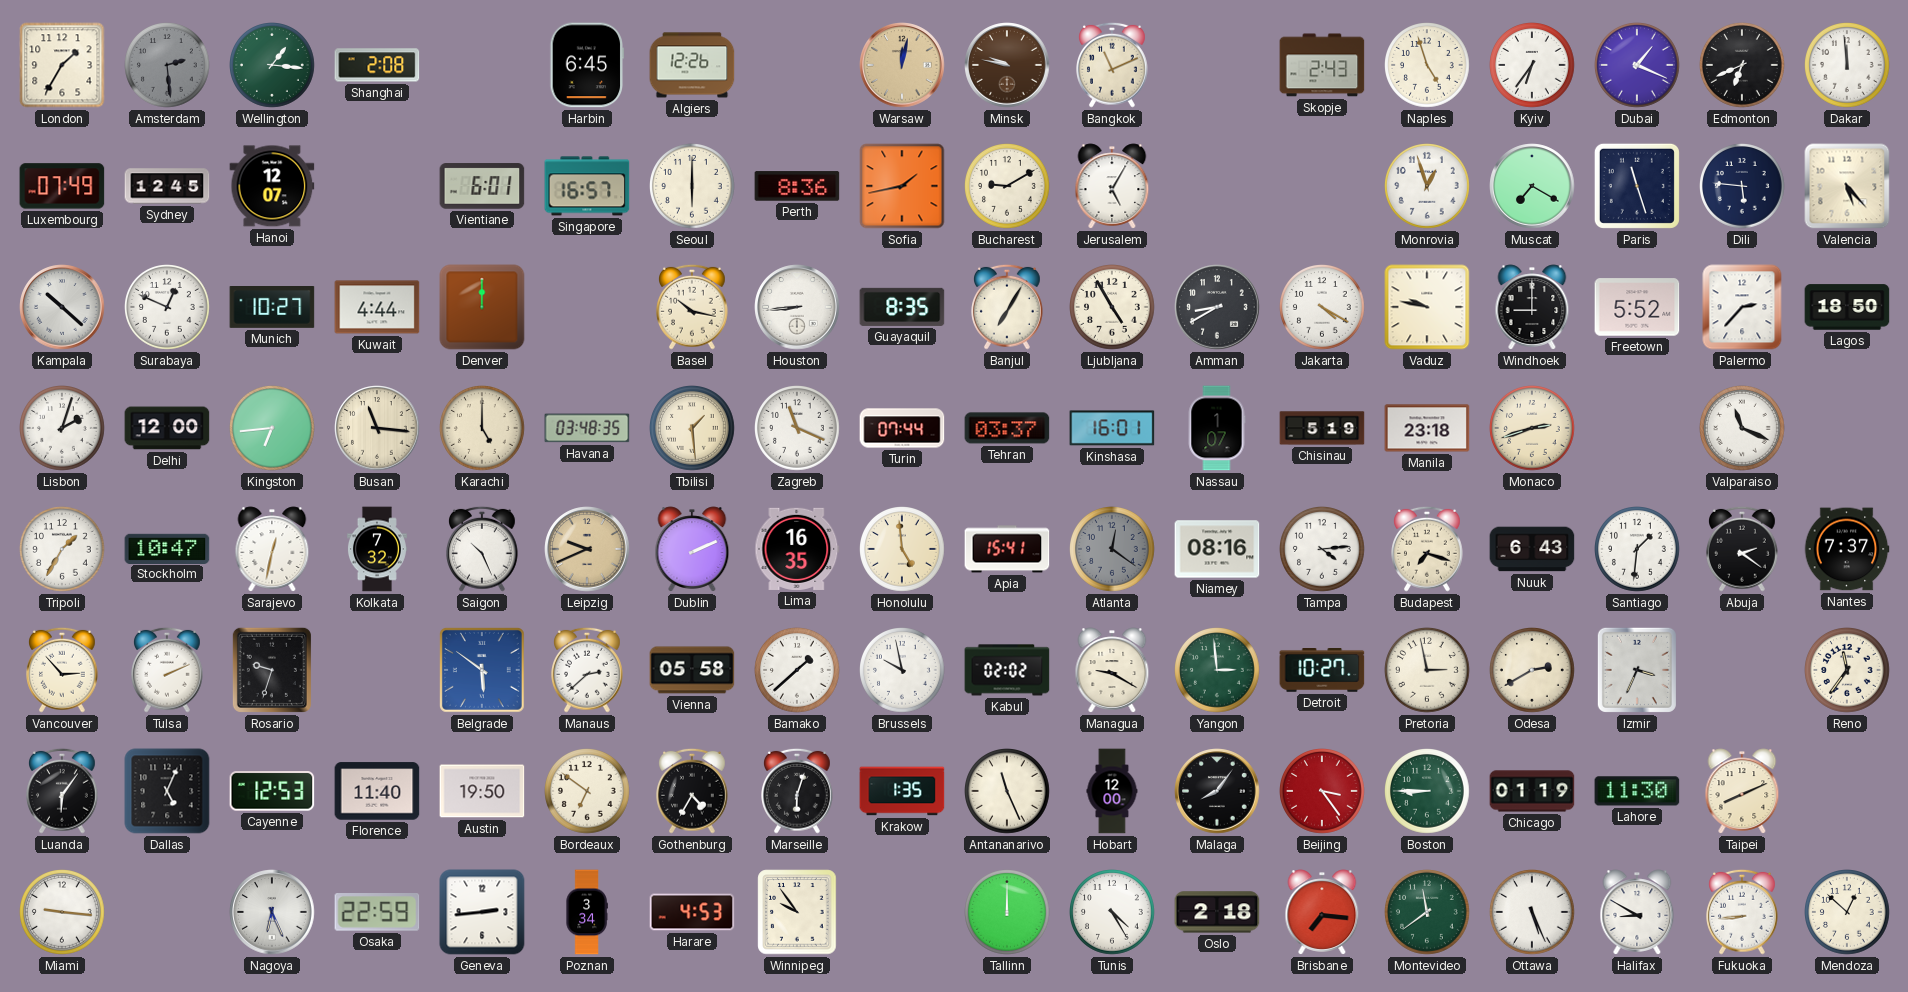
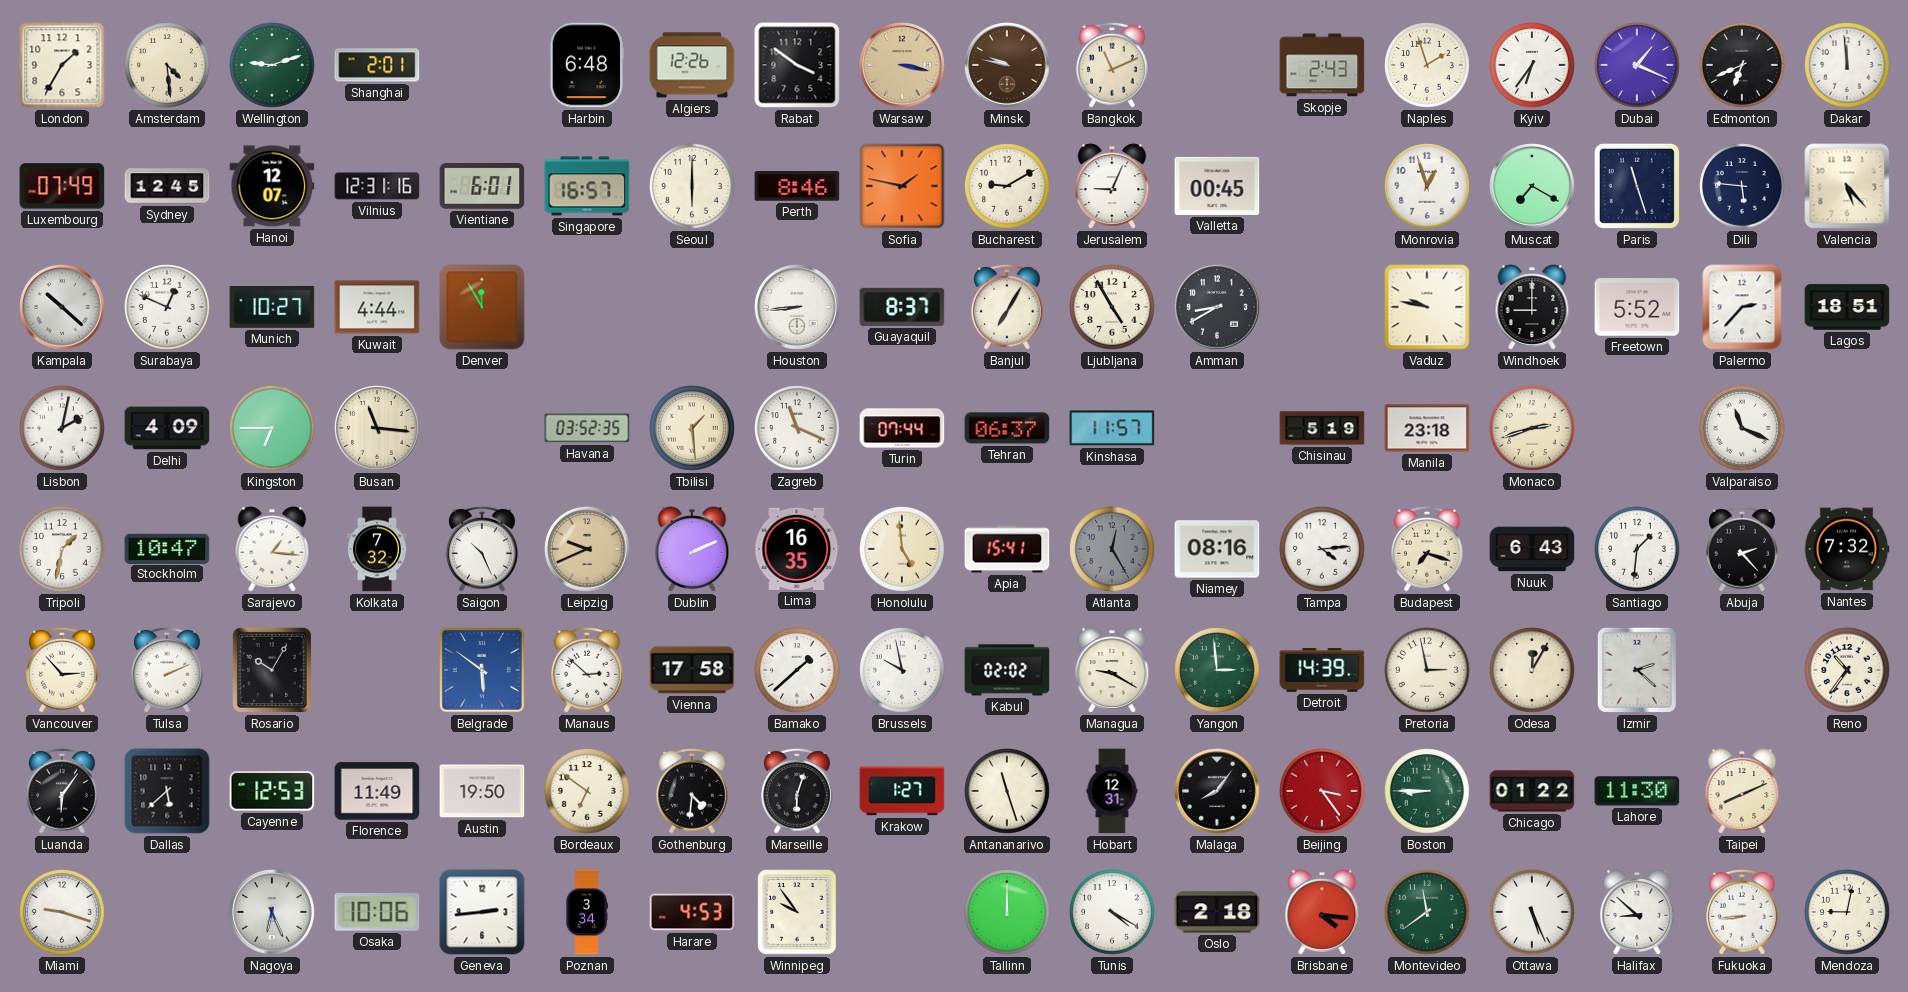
Amsterdam: 2:29 -> 4:29 (168, 66)
Amsterdam dial: grey -> cream (168, 66)
Wellington: 1:16 -> 9:12 (273, 66)
Shanghai: 2:08 -> 2:01 (377, 65)
Harbin: 6:45 -> 6:48 (587, 65)
Rabat: none -> 3:51 (797, 65)
Warsaw: 12:02 -> 3:17 (902, 65)
Naples: 4:57 -> 1:57 (1428, 66)
Vilnius: none -> 12:31 (377, 186)
Perth: 8:36 -> 8:46 (797, 186)
Sofia: 1:43 -> 1:47 (902, 186)
Jerusalem: 5:05 -> 9:04 (1112, 186)
Valletta: none -> 00:45 (1217, 186)
Denver: 12:00 -> 11:55 (482, 307)
Basel: 10:17 -> none (693, 307)
Guayaquil: 8:35 -> 8:37 (902, 307)
Jakarta: 4:20 -> none (1323, 308)
Lagos: 18:50 -> 18:51 (1847, 307)
Lisbon: 2:03 -> 2:02 (63, 429)
Delhi: 12:00 -> 4:09 (167, 428)
Kingston: 6:44 -> 6:45 (273, 429)
Karachi: 5:00 -> none (483, 429)
Havana: 03:48 -> 03:52 (587, 428)
Tehran: 03:37 -> 06:37 (1007, 428)
Kinshasa: 16:01 -> 11:57 (1112, 428)
Nassau: 1:07 -> none (1217, 428)
Tripoli: 1:35 -> 1:32 (63, 550)
Sarajevo: 12:32 -> 1:16 (272, 549)
Atlanta: 12:21 -> 12:25 (1113, 550)
Abuja: 2:21 -> 2:23 (1743, 549)
Nantes: 7:37 -> 7:32 (1847, 549)
Rosario: 9:33 -> 10:05 (272, 670)
Manaus: 2:38 -> 2:52 (588, 670)
Vienna: 05:58 -> 17:58 (692, 670)
Detroit: 10:27 -> 14:39 (1322, 671)
Odesa: 2:40 -> 12:05 (1533, 671)
Izmir: 3:34 -> 2:22 (1637, 670)
Reno: 11:36 -> 10:36 (1848, 671)
Dallas: 5:04 -> 5:38 (167, 791)
Florence: 11:40 -> 11:49 (377, 791)
Gothenburg: 4:35 -> 4:31 (693, 791)
Krakow: 1:35 -> 1:27 (902, 791)
Antananarivo: 11:26 -> 11:27 (1008, 792)
Hobart: 12:00 -> 12:31 (1112, 791)
Chicago: 01:19 -> 01:22 (1532, 791)
Miami: 9:16 -> 9:18 (63, 913)
Osaka: 22:59 -> 10:06 (377, 913)
Tunis: 4:25 -> 4:20 (1113, 913)
Brisbane: 7:16 -> 4:16 (1322, 912)
Halifax: 8:50 -> 8:52 (1637, 912)
Mendoza: 12:52 -> 9:02 (1848, 913)
